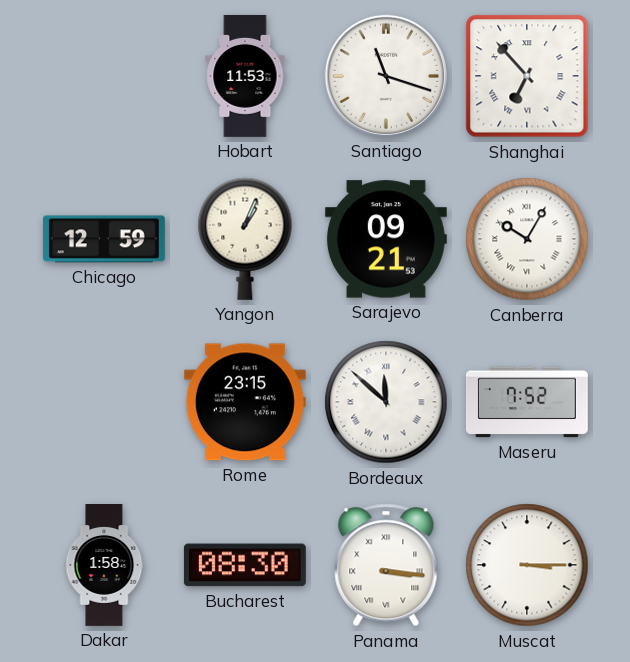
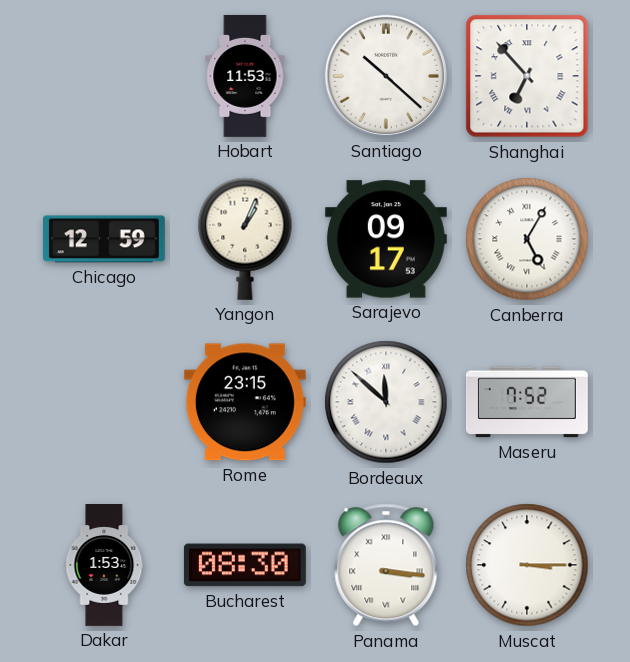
Santiago: 11:18 -> 10:22 (386, 76)
Sarajevo: 09:21 -> 09:17 (386, 239)
Canberra: 10:05 -> 5:05 (527, 239)
Dakar: 1:58 -> 1:53 (104, 566)
